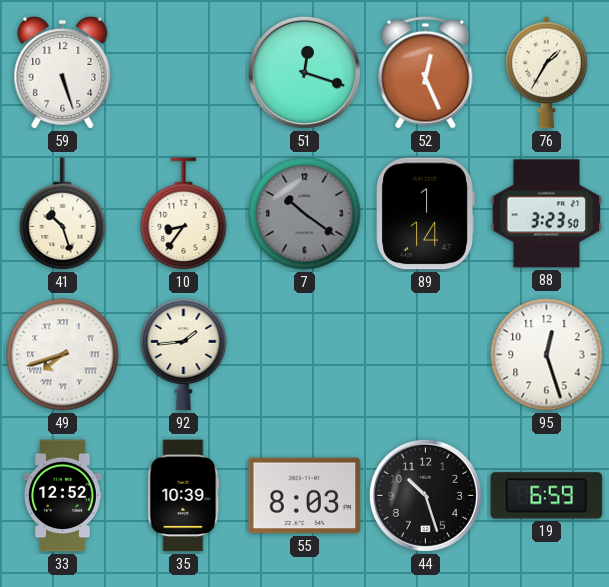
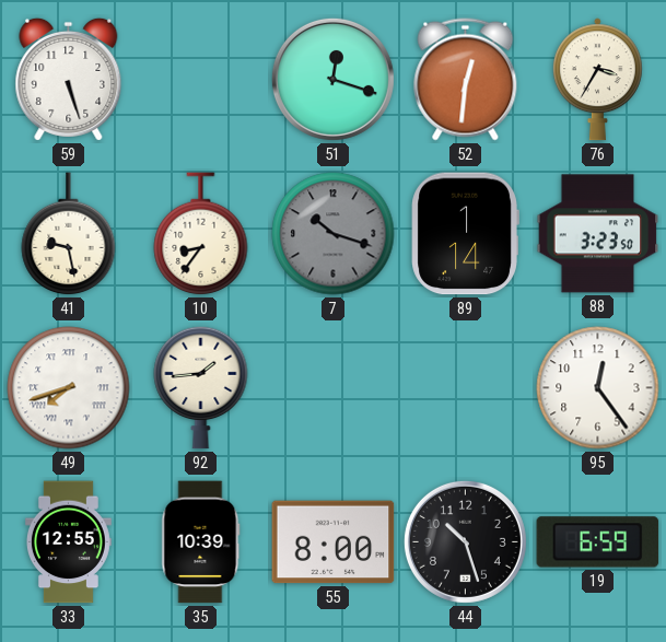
52: 12:26 -> 12:31 (466, 80)
76: 1:35 -> 3:35 (597, 80)
41: 10:27 -> 9:28 (69, 234)
7: 10:21 -> 10:18 (334, 234)
95: 12:27 -> 12:24 (598, 388)
33: 12:52 -> 12:55 (68, 542)
55: 8:03 -> 8:00 (334, 542)
